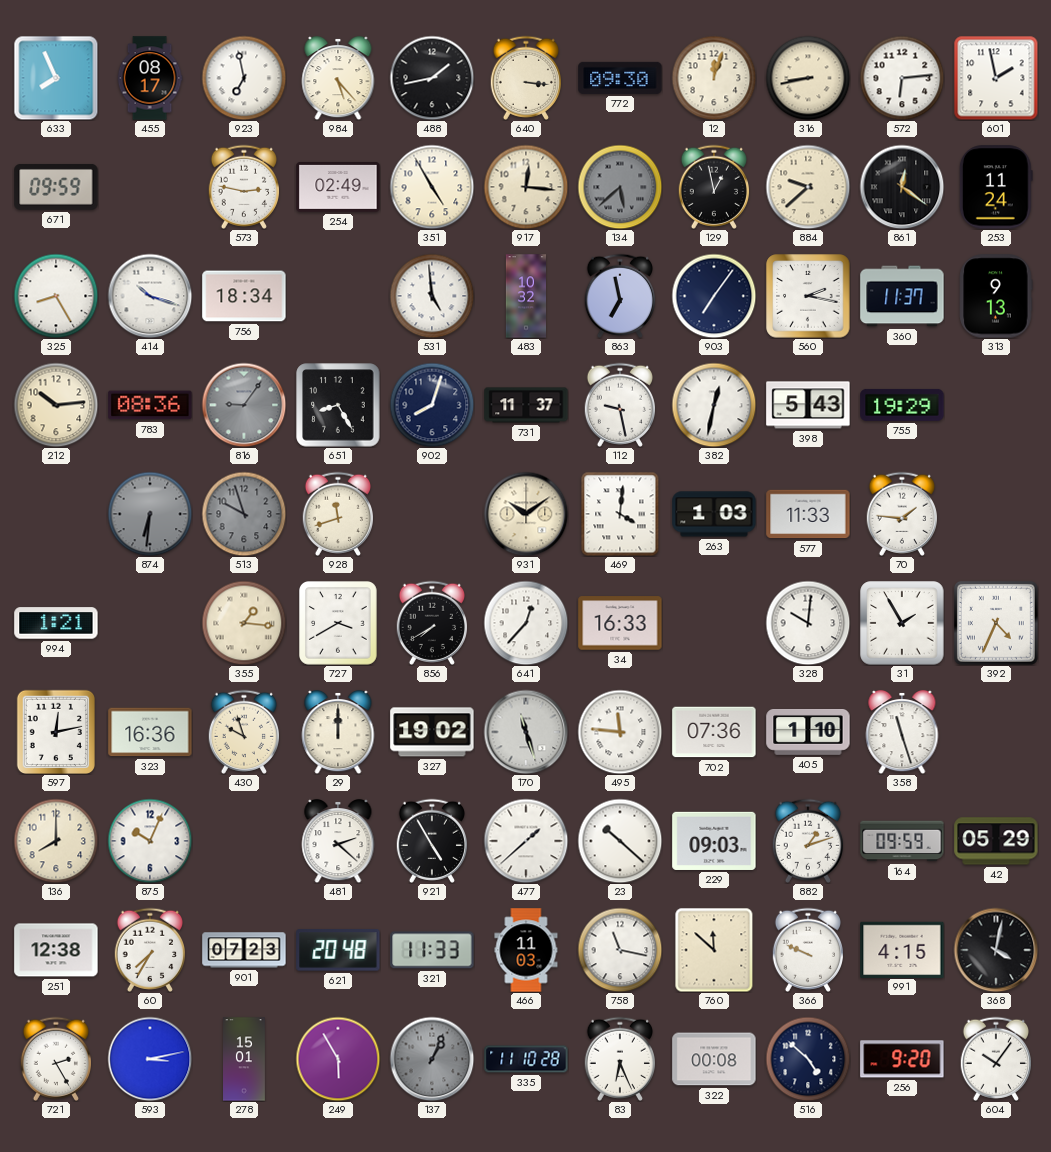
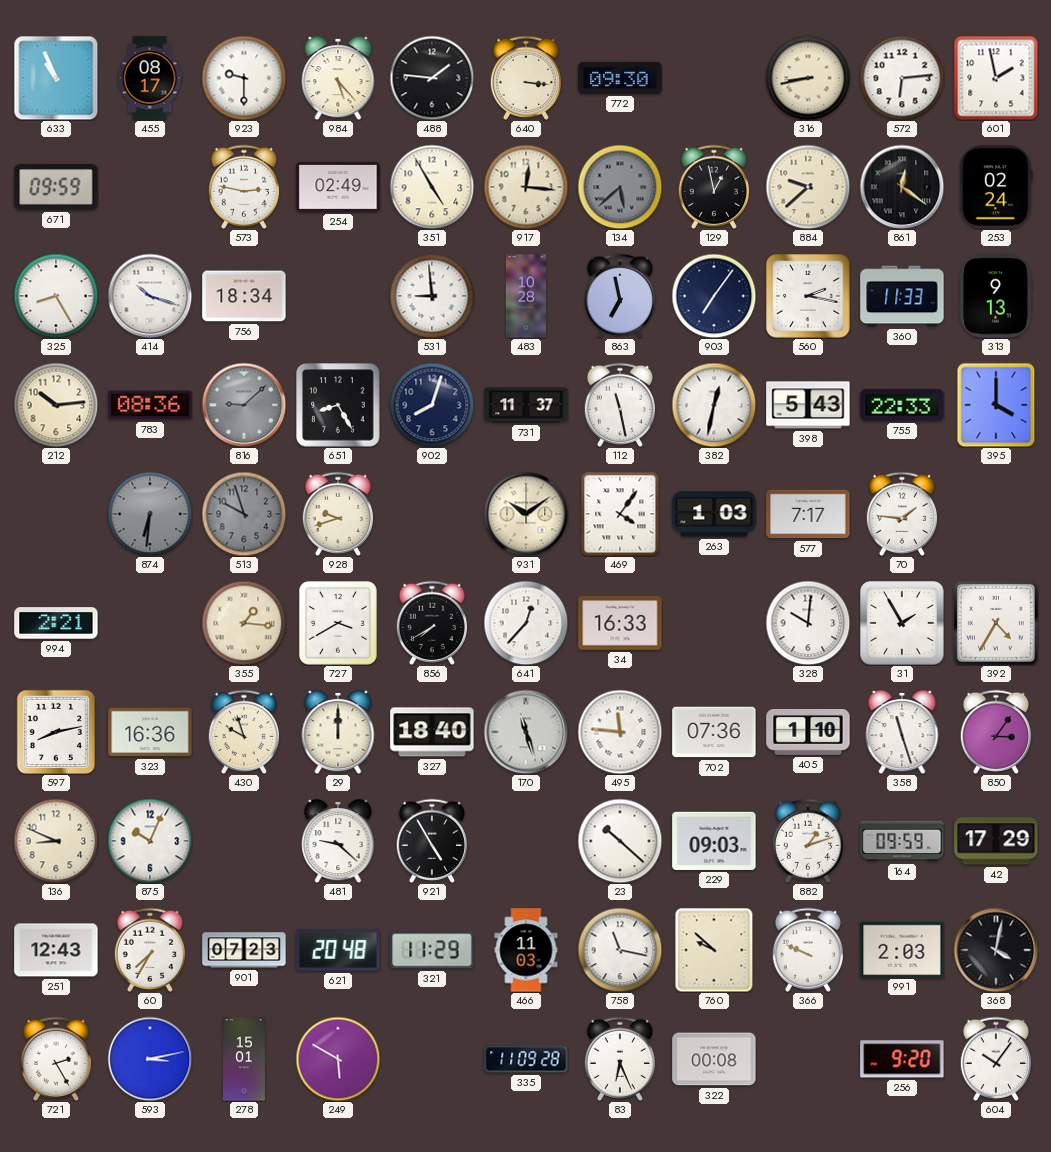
633: 7:56 -> 10:56 (56, 78)
923: 6:58 -> 9:30 (244, 78)
488: 1:43 -> 1:46 (432, 78)
12: 12:03 -> none (714, 78)
253: 11:24 -> 02:24 (996, 187)
531: 4:59 -> 8:59 (432, 296)
483: 10:32 -> 10:28 (525, 296)
360: 11:37 -> 11:33 (902, 296)
816: 9:06 -> 9:08 (244, 405)
112: 9:28 -> 11:28 (619, 405)
755: 19:29 -> 22:33 (902, 405)
395: none -> 4:00 (996, 405)
928: 11:42 -> 9:42 (337, 514)
469: 4:01 -> 4:06 (620, 514)
577: 11:33 -> 7:17 (808, 514)
994: 1:21 -> 2:21 (56, 623)
392: 4:34 -> 4:35 (996, 623)
597: 12:13 -> 8:13 (55, 731)
327: 19:02 -> 18:40 (432, 732)
850: none -> 3:06 (995, 732)
136: 8:00 -> 8:49 (56, 841)
481: 2:22 -> 9:22 (338, 841)
477: 1:38 -> none (526, 841)
42: 05:29 -> 17:29 (996, 841)
251: 12:38 -> 12:43 (56, 950)
321: 11:33 -> 11:29 (432, 950)
760: 11:52 -> 9:52 (714, 950)
991: 4:15 -> 2:03 (902, 949)
249: 5:55 -> 5:50 (338, 1059)
137: 1:04 -> none (432, 1059)
335: 11:10 -> 11:09 (526, 1059)
516: 4:52 -> none (808, 1059)
